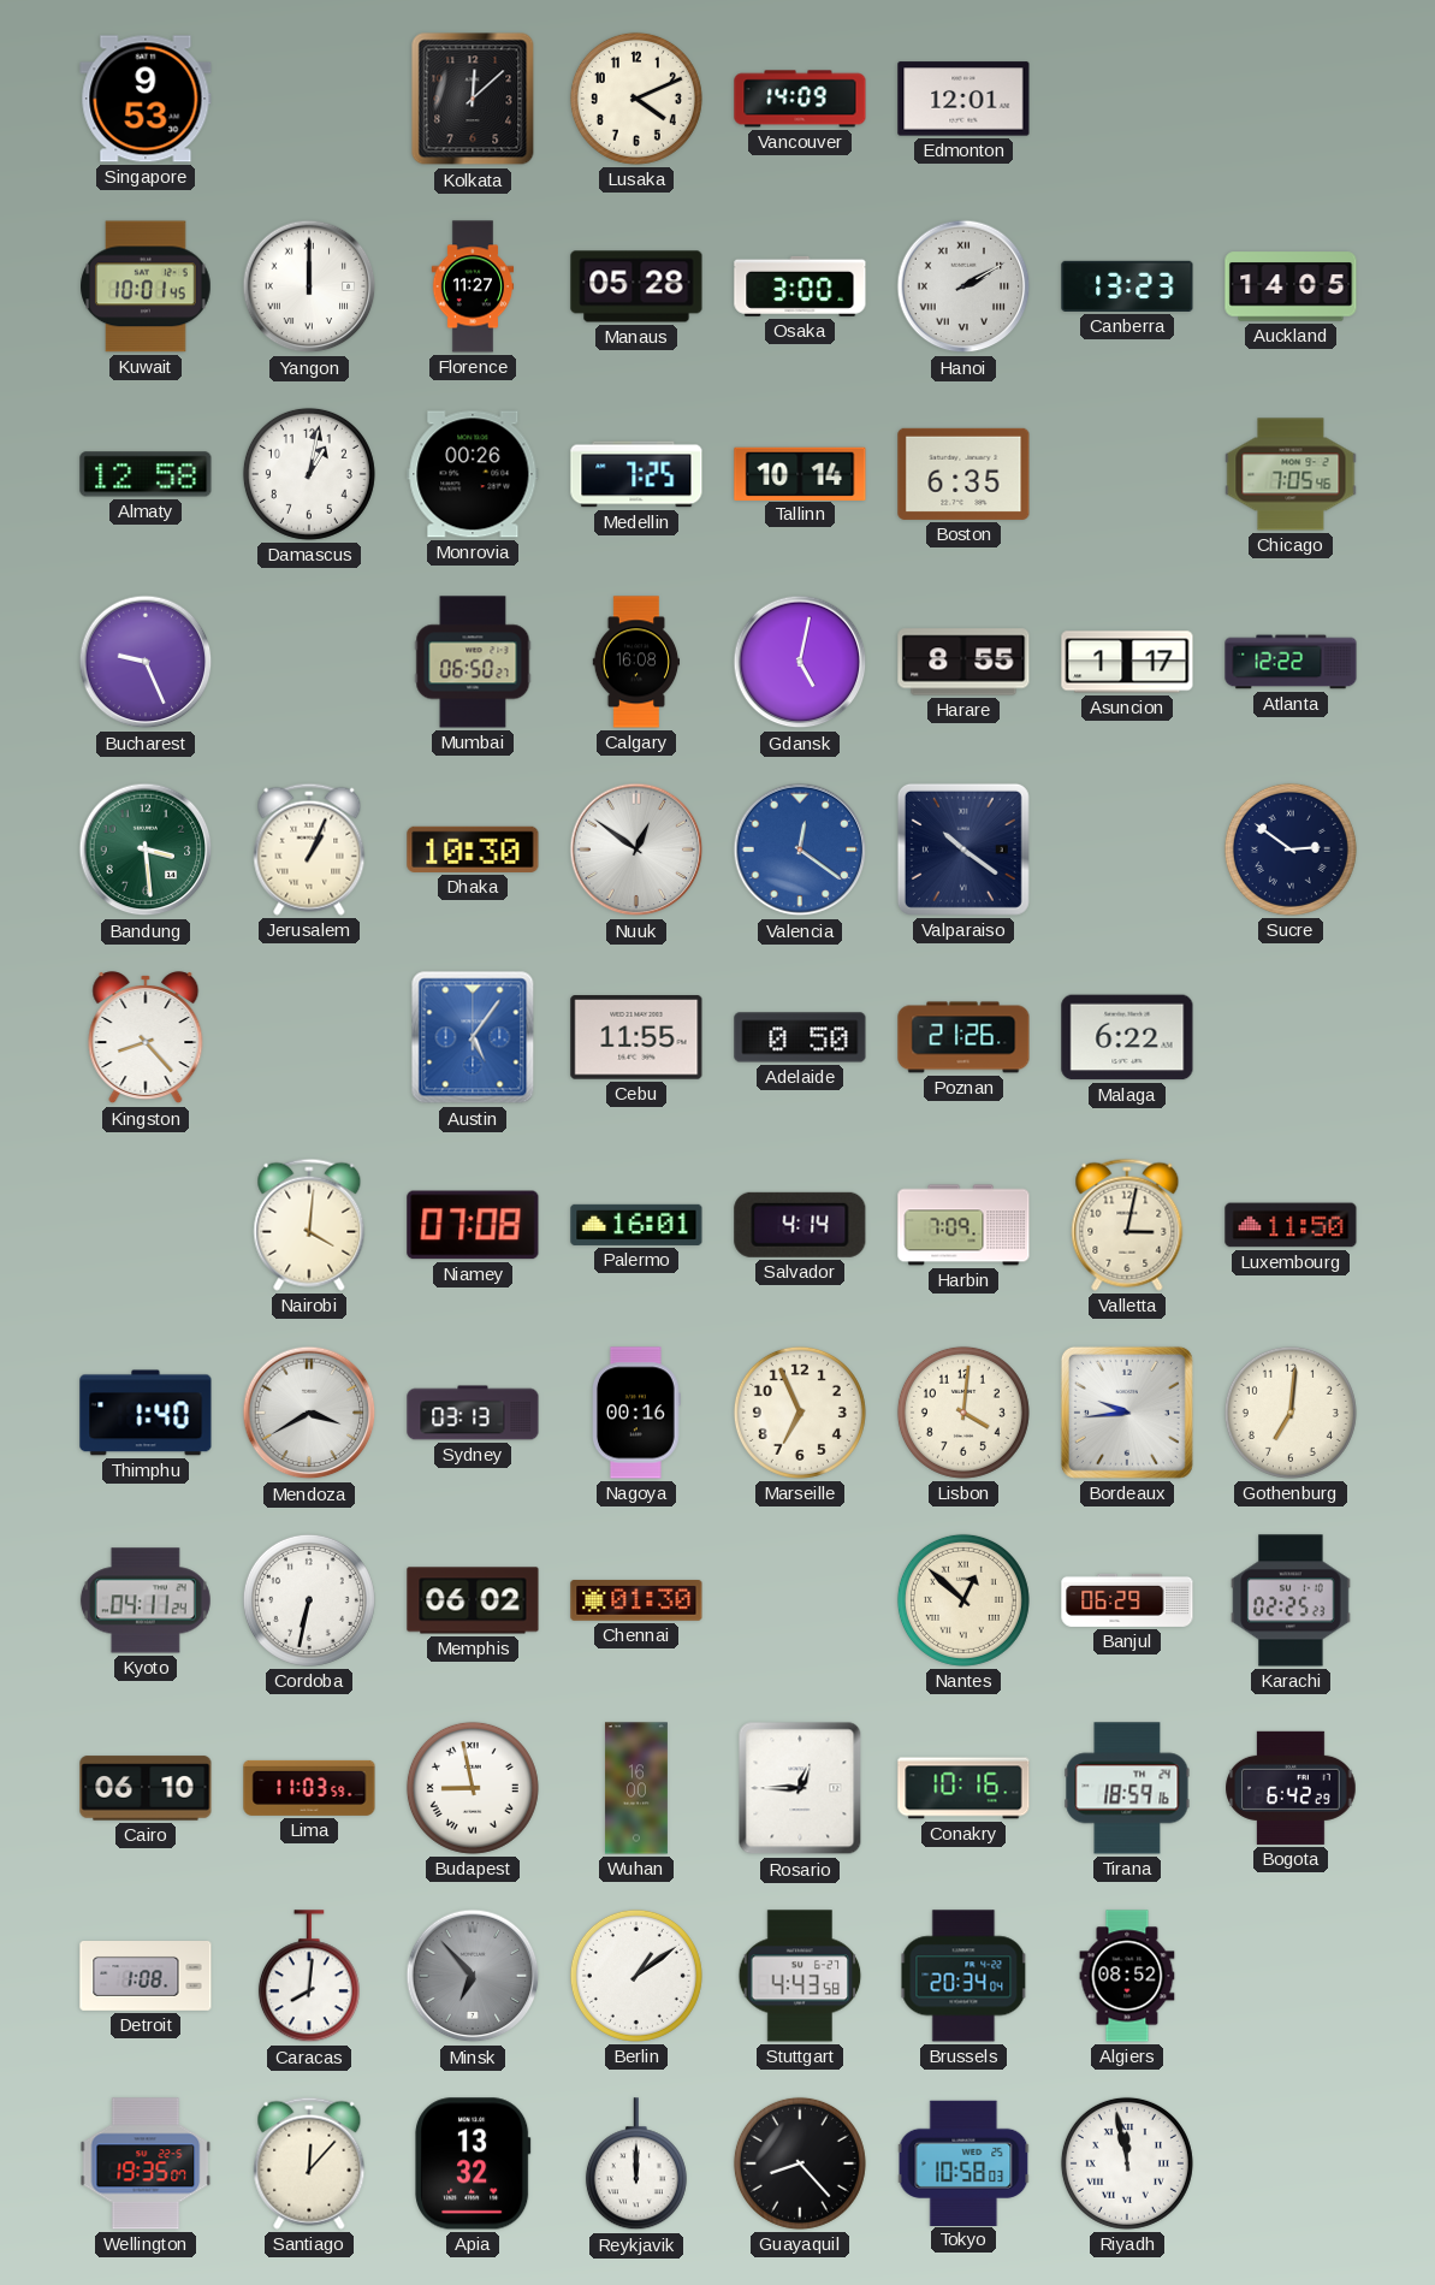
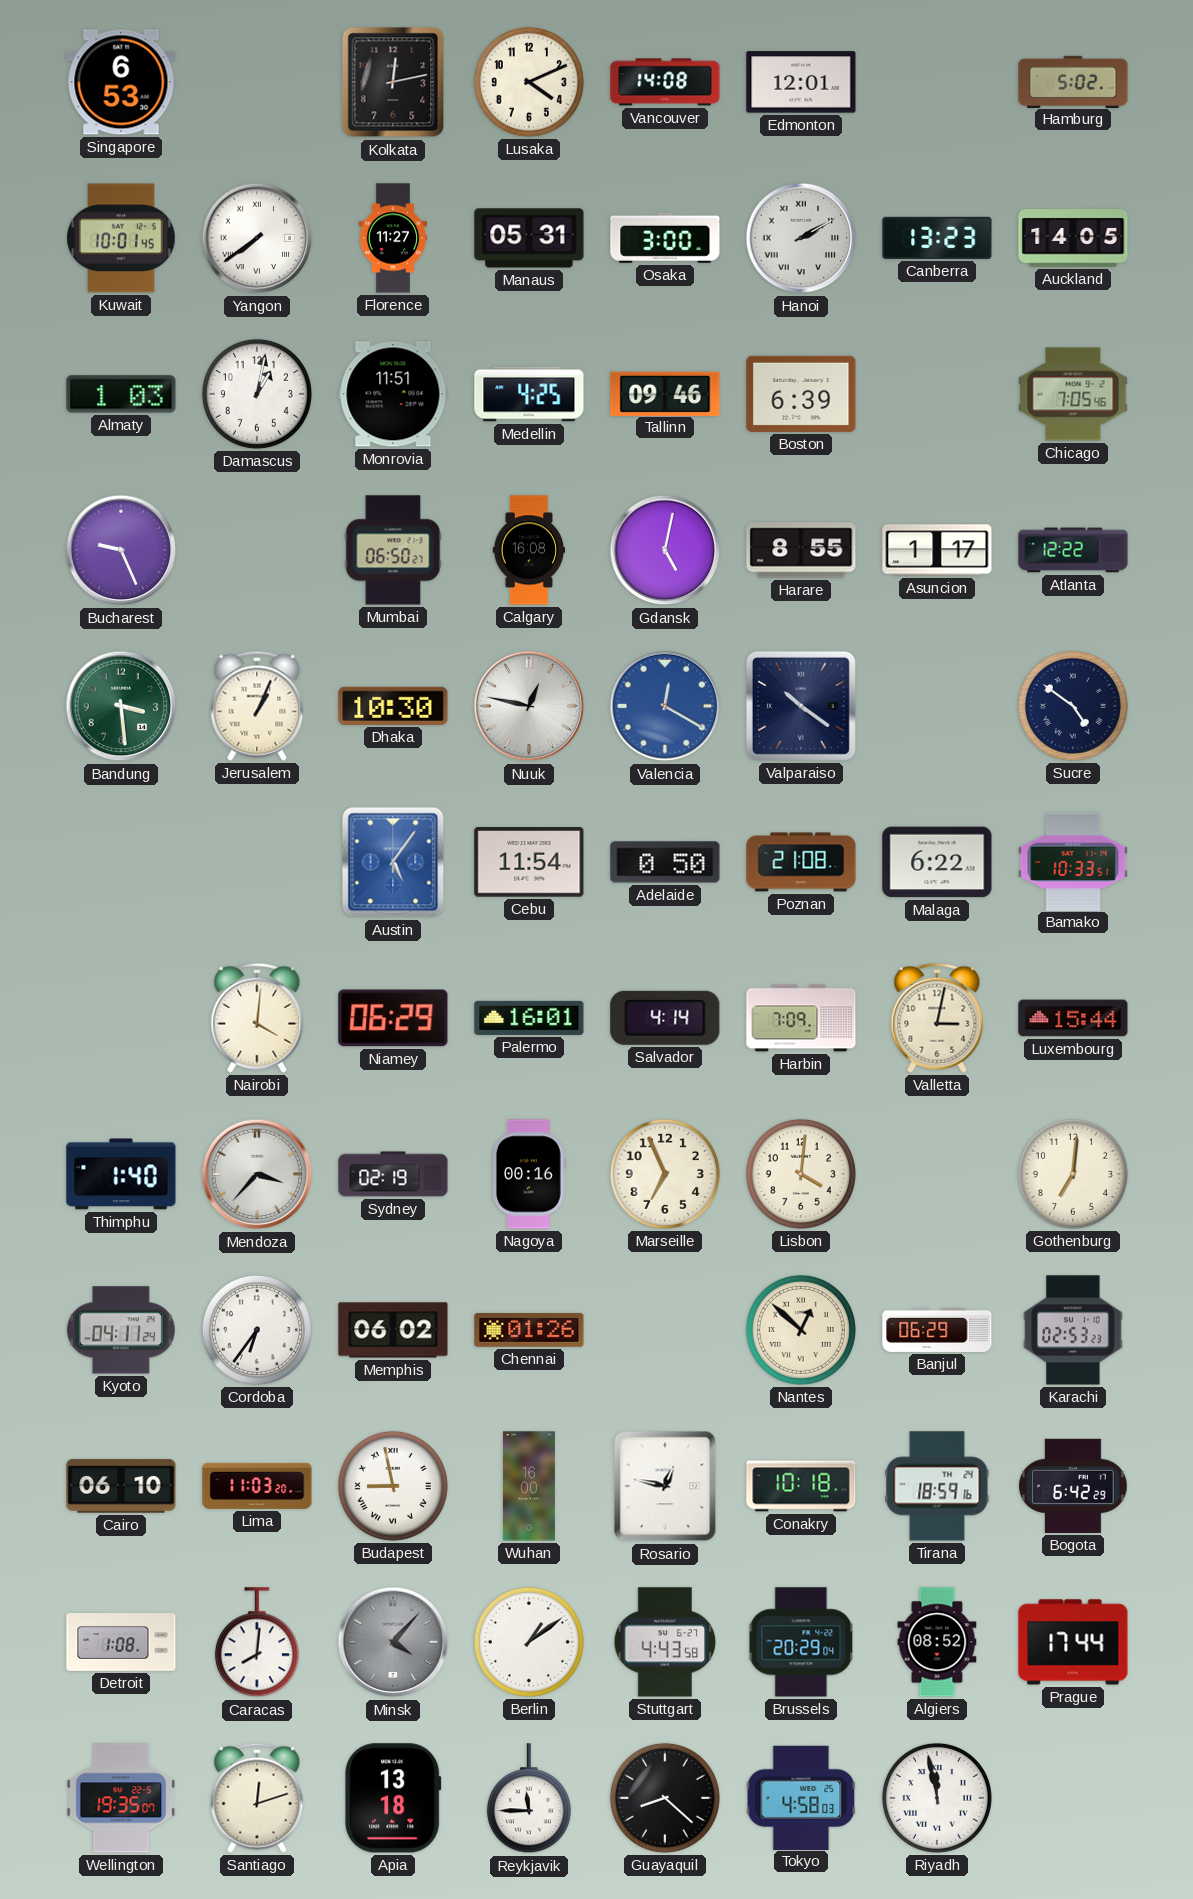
Singapore: 9:53 -> 6:53 (121, 82)
Kolkata: 12:08 -> 12:13 (393, 82)
Vancouver: 14:09 -> 14:08 (665, 82)
Hamburg: none -> 5:02 (1073, 81)
Yangon: 12:00 -> 7:39 (257, 238)
Manaus: 05:28 -> 05:31 (529, 238)
Almaty: 12:58 -> 1:03 (121, 394)
Monrovia: 00:26 -> 11:51 (393, 394)
Medellin: 7:25 -> 4:25 (529, 394)
Tallinn: 10:14 -> 09:46 (665, 393)
Boston: 6:35 -> 6:39 (801, 394)
Nuuk: 12:51 -> 12:47 (529, 706)
Valencia: 12:21 -> 12:20 (665, 706)
Sucre: 2:51 -> 4:51 (1073, 706)
Kingston: 8:23 -> none (146, 1038)
Cebu: 11:55 -> 11:54 (529, 862)
Poznan: 21:26 -> 21:08 (801, 862)
Bamako: none -> 10:33 (1073, 861)
Niamey: 07:08 -> 06:29 (393, 1018)
Luxembourg: 11:50 -> 15:44 (1073, 1018)
Mendoza: 3:40 -> 3:37 (257, 1174)
Sydney: 03:13 -> 02:19 (393, 1174)
Bordeaux: 9:44 -> none (1127, 1413)
Cordoba: 6:32 -> 6:36 (257, 1330)
Chennai: 01:30 -> 01:26 (529, 1330)
Karachi: 02:25 -> 02:53 (1073, 1330)
Lima: 11:03:59 -> 11:03:20 (257, 1486)
Rosario: 12:45 -> 12:47 (665, 1486)
Conakry: 10:16 -> 10:18 (801, 1486)
Minsk: 6:53 -> 4:07 (393, 1642)
Brussels: 20:34 -> 20:29 (801, 1642)
Prague: none -> 17:44 (1073, 1642)
Santiago: 12:07 -> 12:12 (257, 1798)
Apia: 13:32 -> 13:18 (393, 1798)
Reykjavik: 12:00 -> 11:45 (529, 1799)
Guayaquil: 8:23 -> 8:22 (665, 1798)
Tokyo: 10:58 -> 4:58 (801, 1797)
